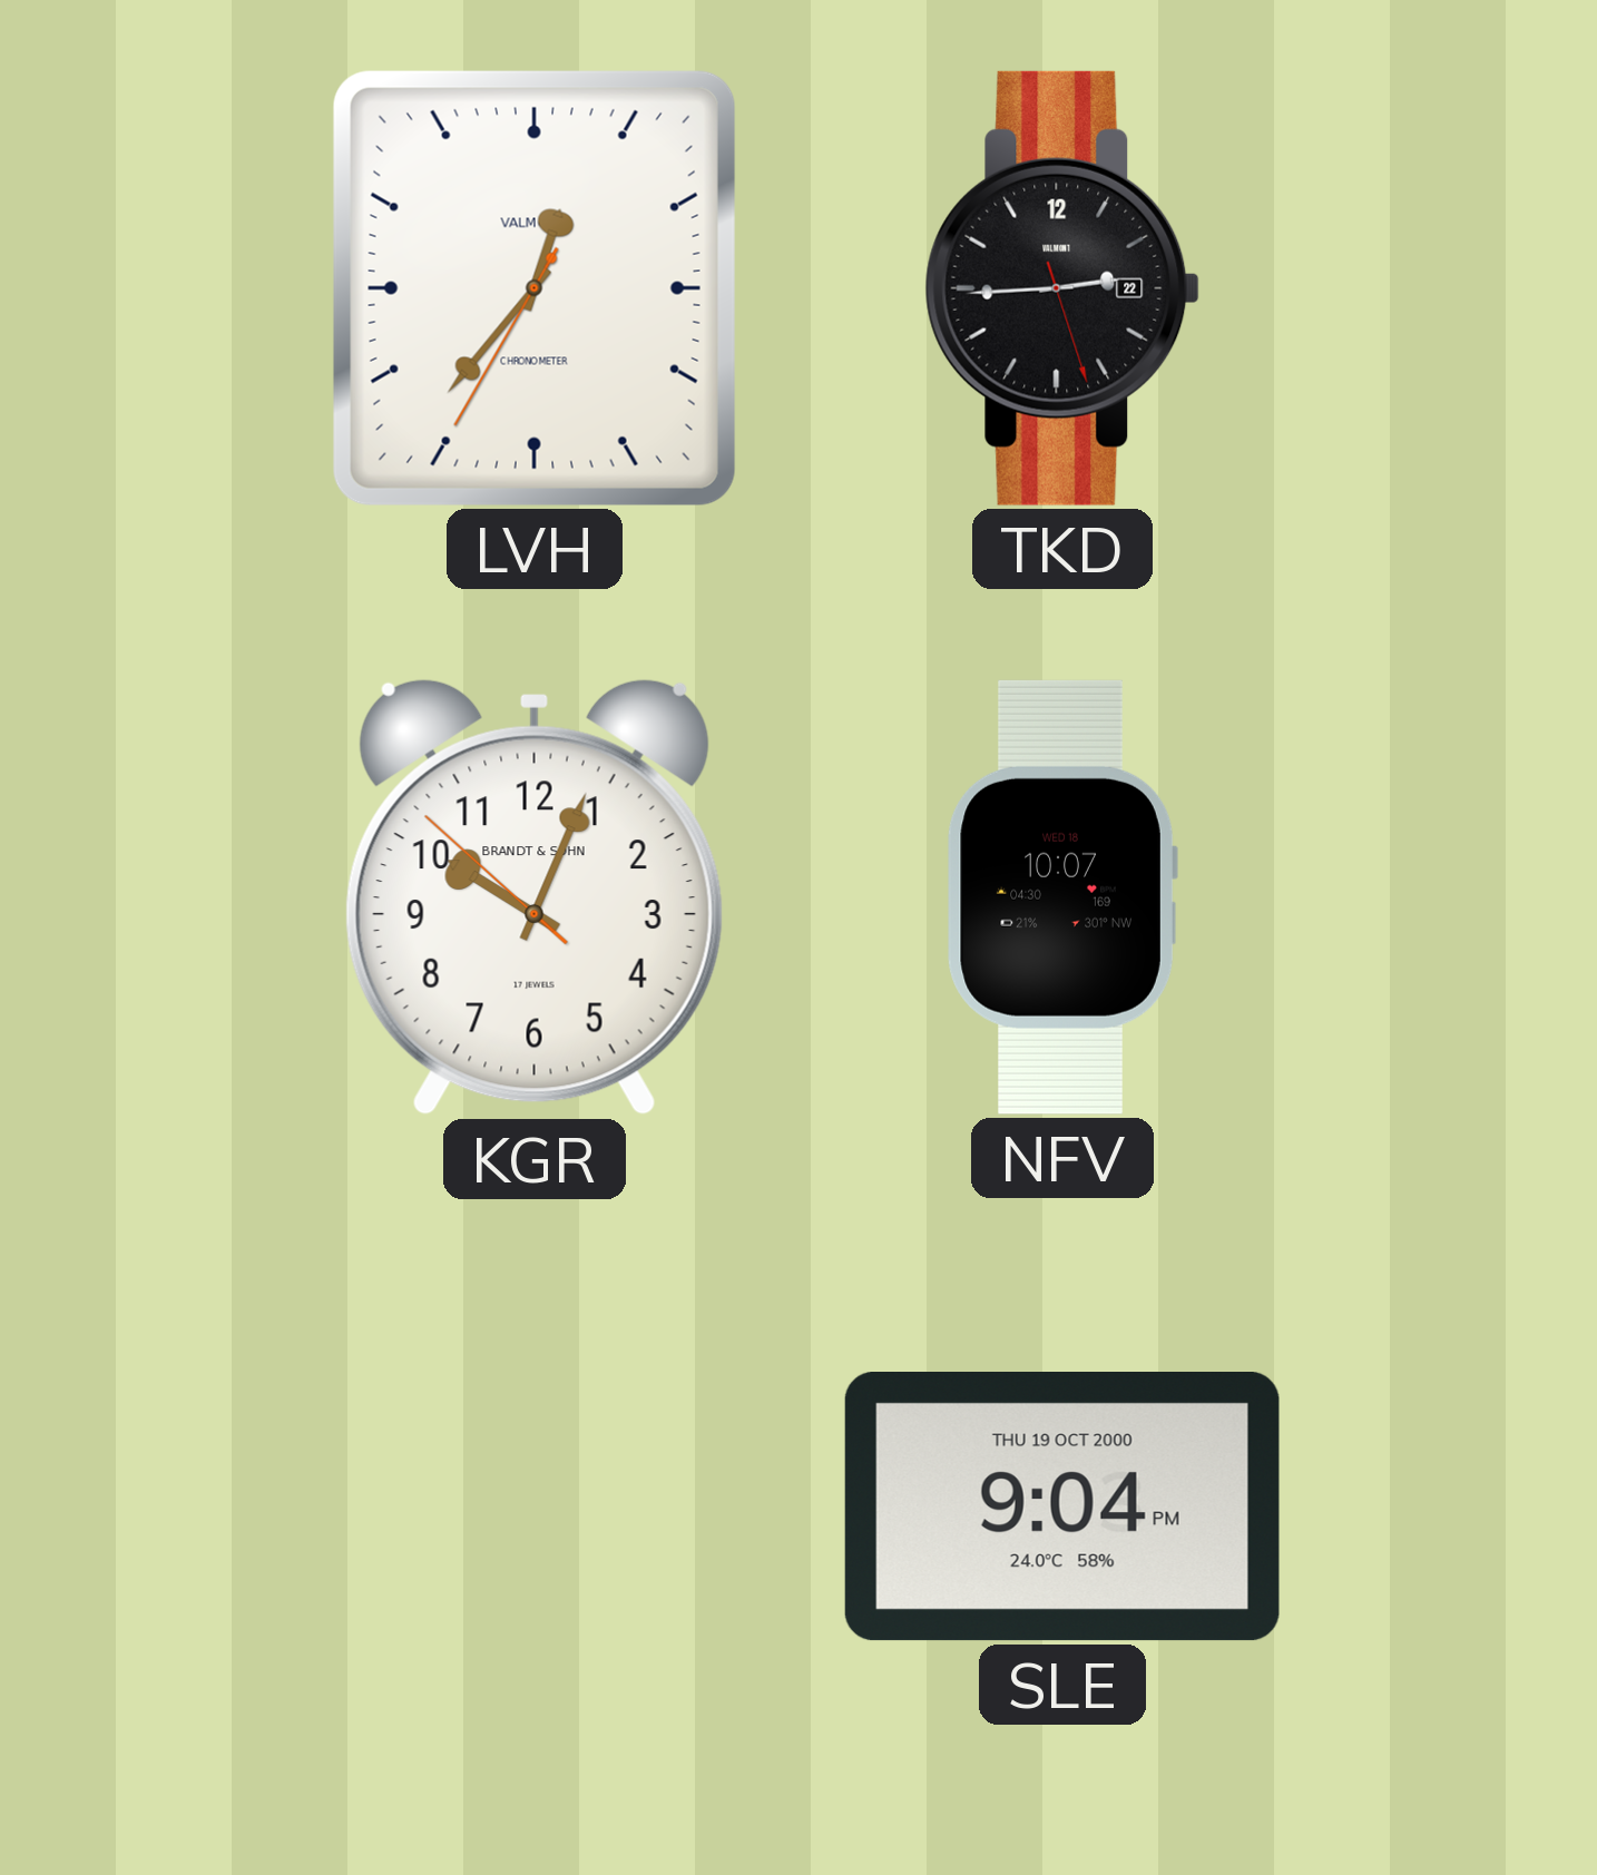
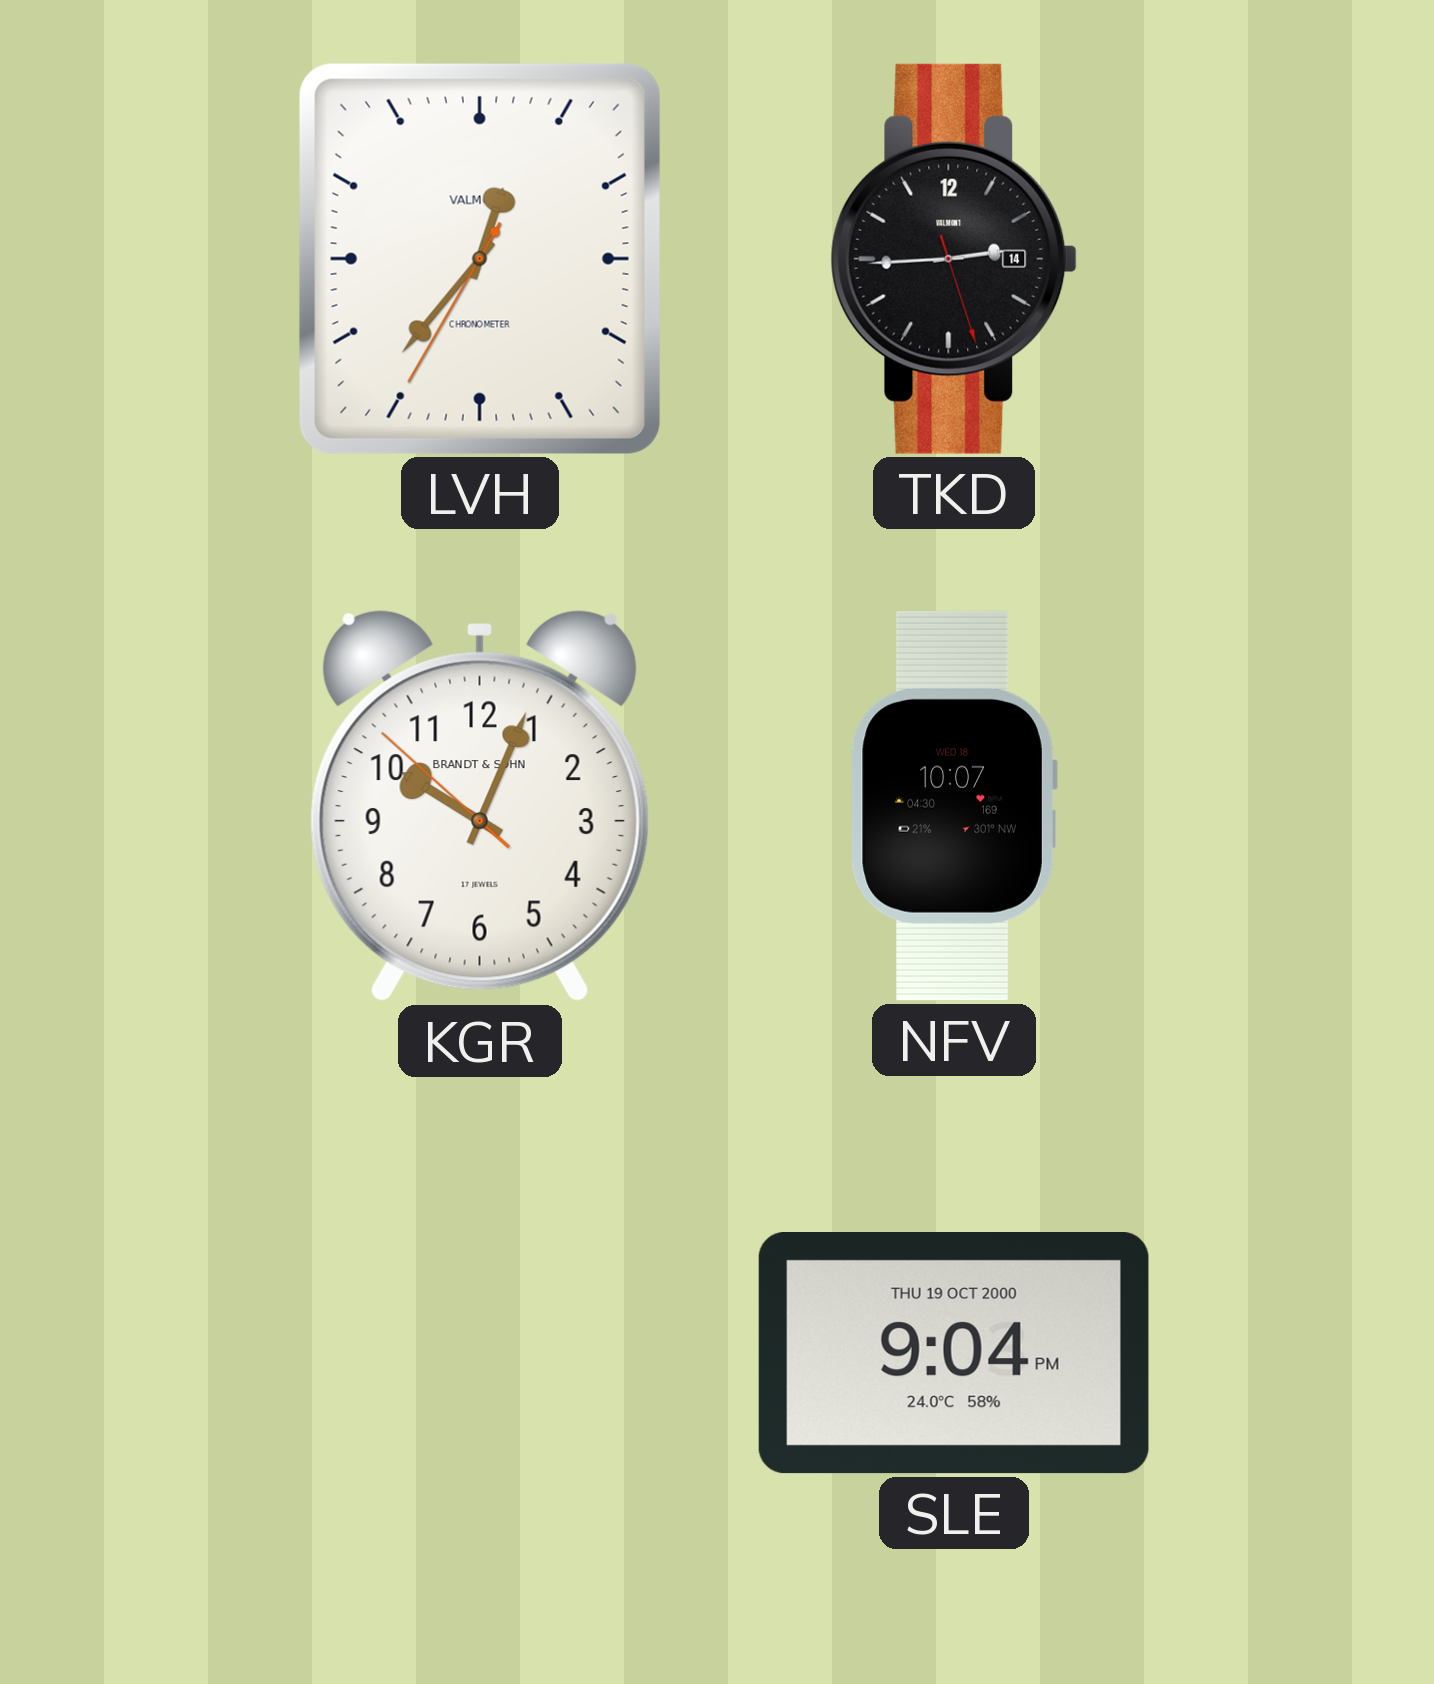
TKD date: 22 -> 14 (954, 259)
